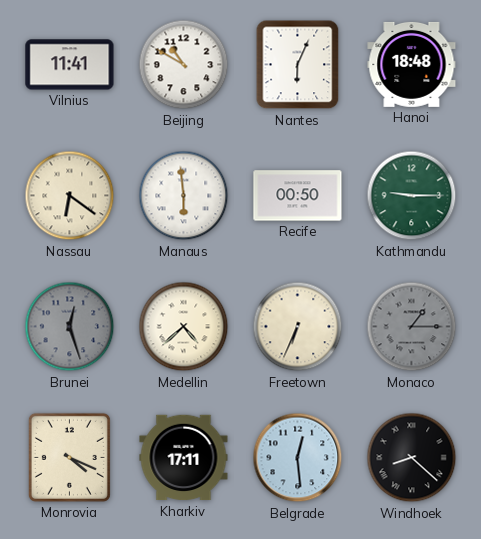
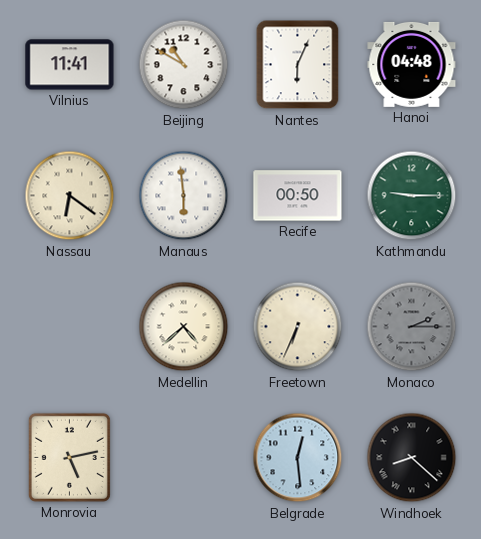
Hanoi: 18:48 -> 04:48 (412, 64)
Brunei: 12:27 -> none (70, 327)
Monaco: 1:15 -> 2:15 (412, 327)
Monrovia: 4:19 -> 5:13 (69, 457)
Kharkiv: 17:11 -> none (184, 458)
